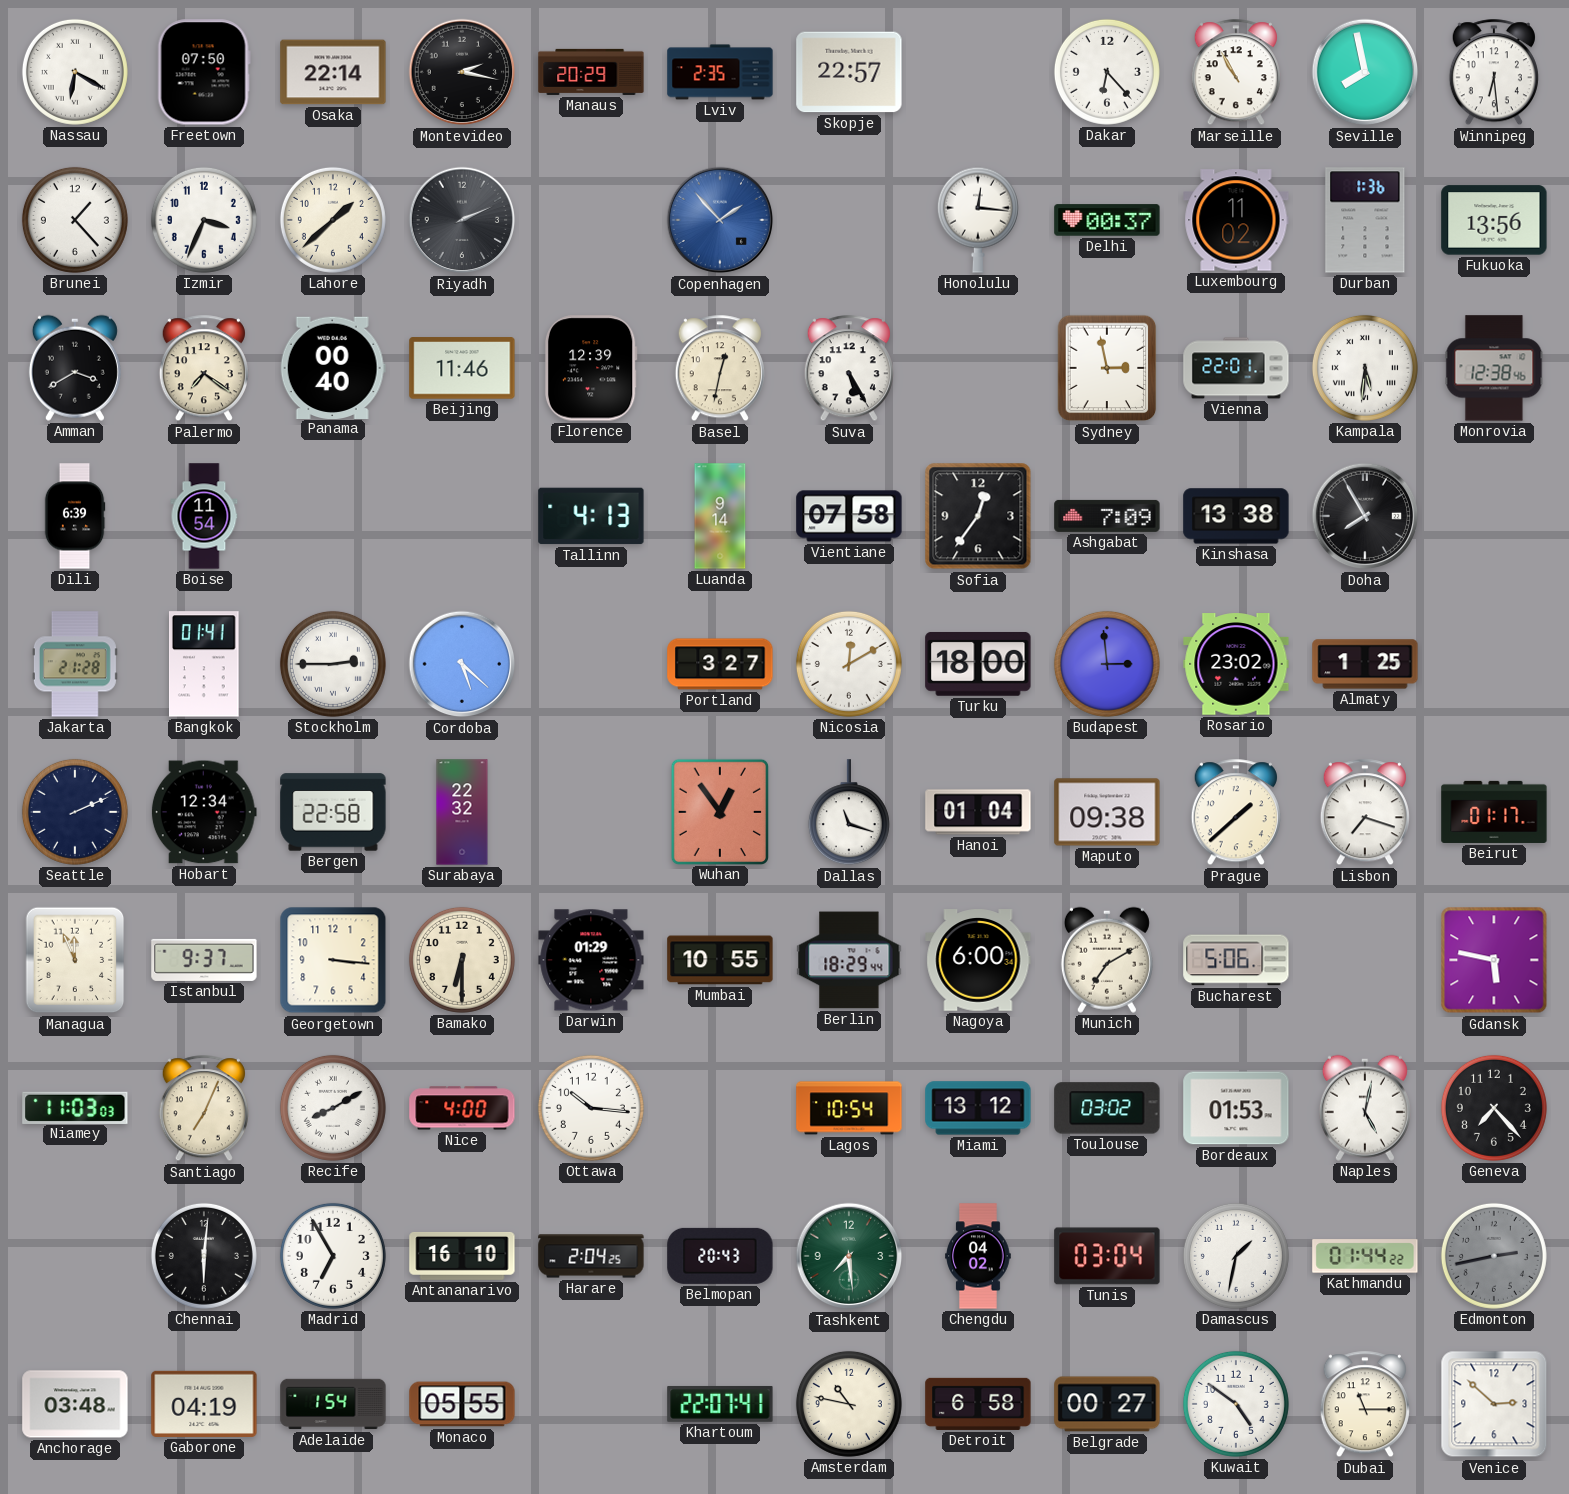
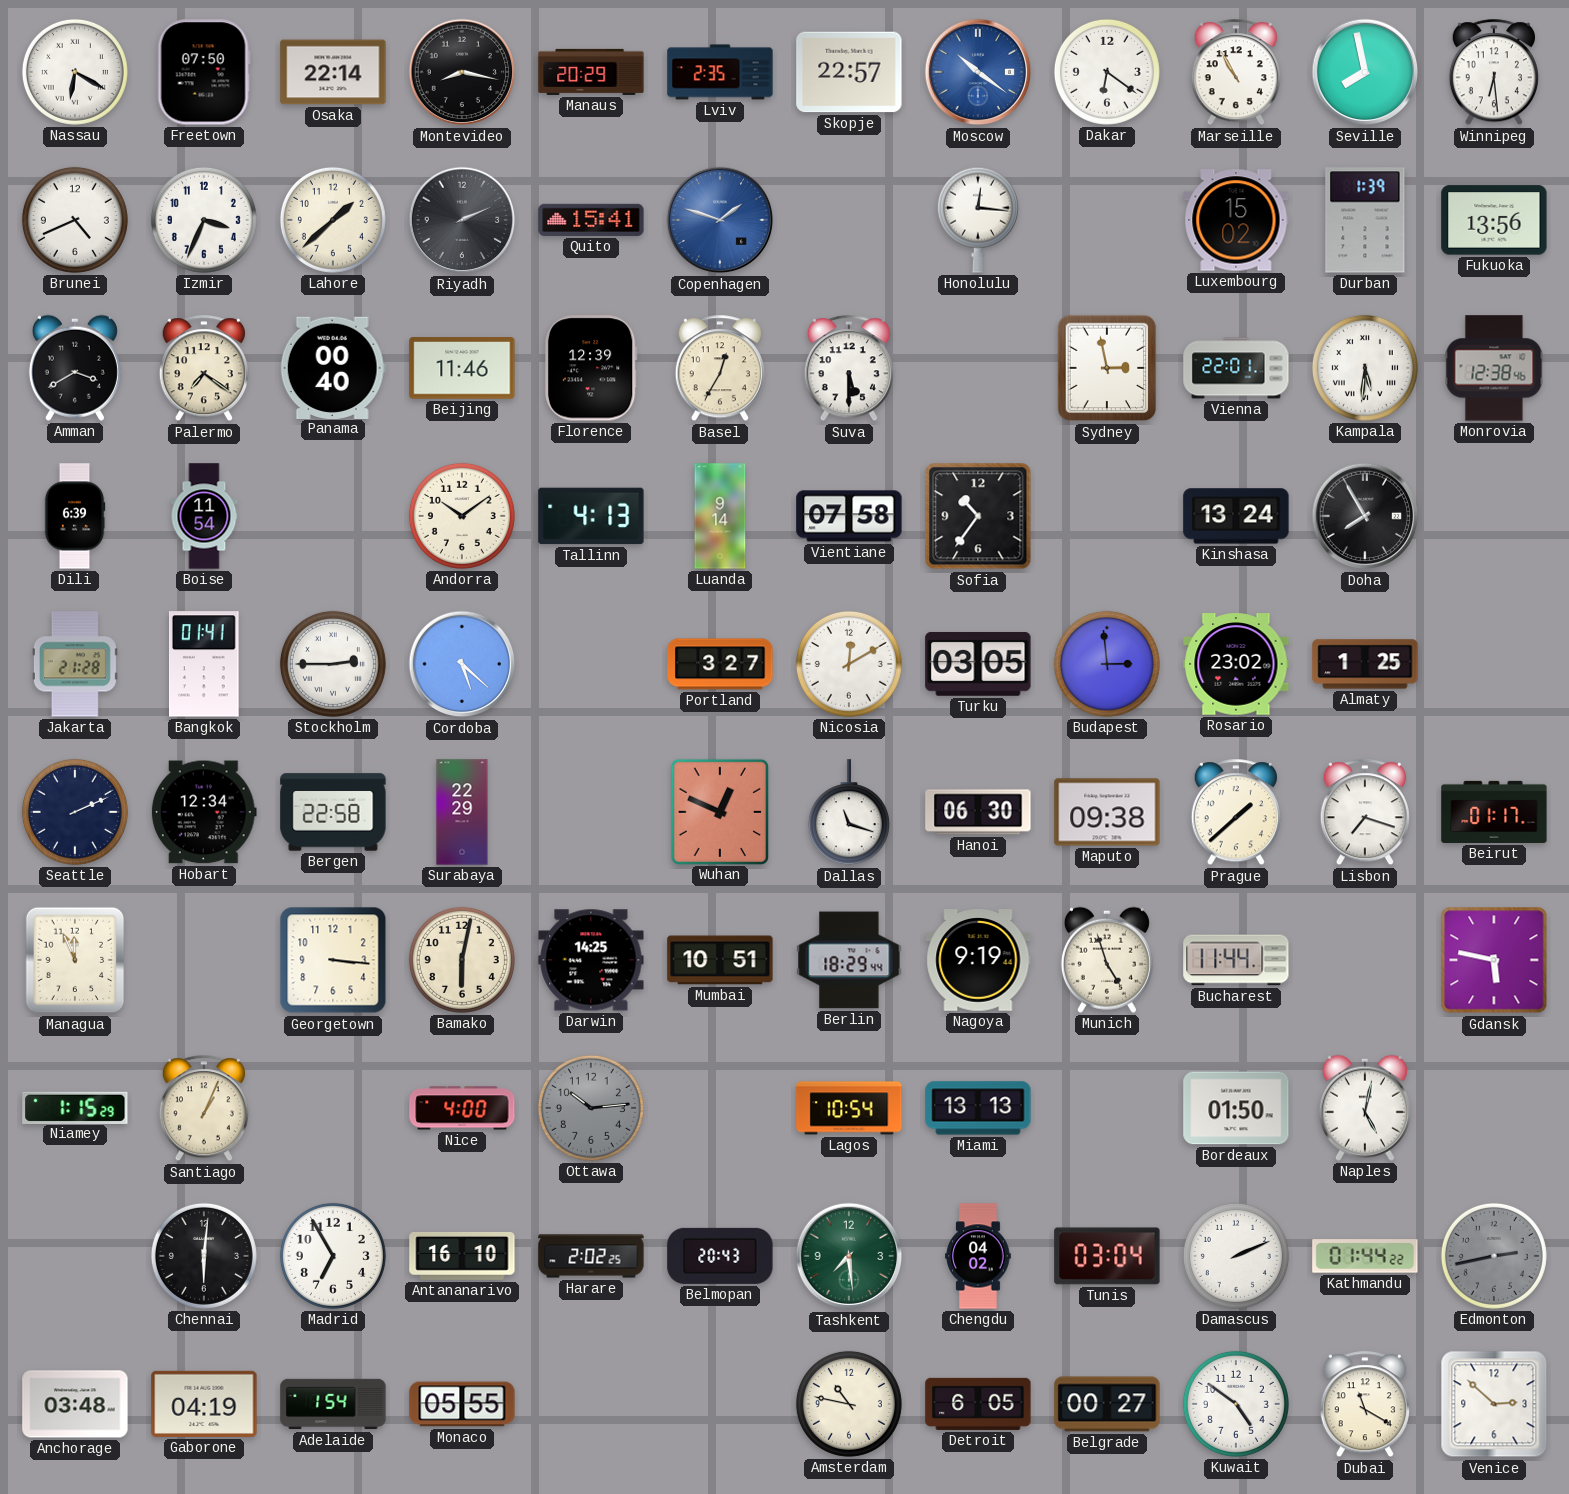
Montevideo: 2:17 -> 8:17 (462, 72)
Moscow: none -> 10:21 (978, 72)
Dakar: 6:23 -> 6:21 (1107, 72)
Brunei: 1:23 -> 4:41 (75, 220)
Quito: none -> 15:41 (591, 220)
Copenhagen: 1:53 -> 1:48 (720, 220)
Delhi: 00:37 -> none (1107, 220)
Luxembourg: 11:02 -> 15:02 (1236, 220)
Durban: 1:36 -> 1:39 (1365, 220)
Basel: 12:32 -> 12:35 (720, 369)
Suva: 5:25 -> 5:30 (849, 369)
Andorra: none -> 10:09 (462, 516)
Sofia: 12:36 -> 10:36 (978, 516)
Ashgabat: 7:09 -> none (1107, 516)
Kinshasa: 13:38 -> 13:24 (1236, 516)
Turku: 18:00 -> 03:05 (978, 664)
Surabaya: 22:32 -> 22:29 (462, 812)
Wuhan: 12:54 -> 12:49 (719, 811)
Hanoi: 01:04 -> 06:30 (978, 812)
Istanbul: 9:37 -> none (204, 960)
Bamako: 6:30 -> 6:02 (462, 960)
Darwin: 01:29 -> 14:25 (591, 960)
Mumbai: 10:55 -> 10:51 (720, 960)
Nagoya: 6:00 -> 9:19 (978, 960)
Munich: 7:10 -> 4:57 (1107, 960)
Bucharest: 5:06 -> 11:44 (1236, 960)
Niamey: 11:03 -> 1:15 (75, 1107)
Santiago: 7:04 -> 1:04 (204, 1109)
Recife: 8:10 -> none (333, 1108)
Ottawa: 10:16 -> 10:14 (591, 1108)
Ottawa dial: white -> grey (591, 1108)
Miami: 13:12 -> 13:13 (978, 1108)
Toulouse: 03:02 -> none (1107, 1108)
Bordeaux: 01:53 -> 01:50 (1236, 1108)
Geneva: 7:23 -> none (1494, 1108)
Harare: 2:04 -> 2:02 (591, 1256)
Damascus: 1:32 -> 2:11 (1236, 1256)
Khartoum: 22:07 -> none (720, 1404)
Detroit: 6:58 -> 6:05 (978, 1404)
Dubai: 11:15 -> 11:20 (1365, 1405)
